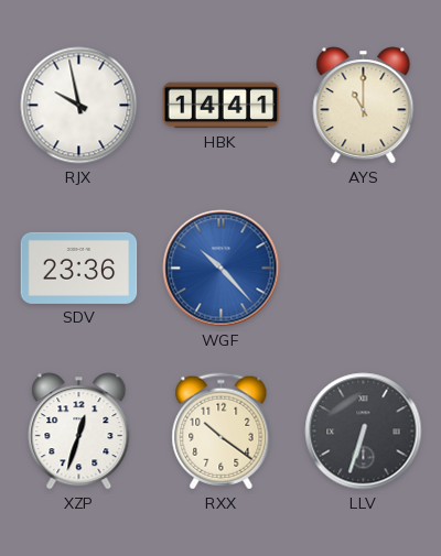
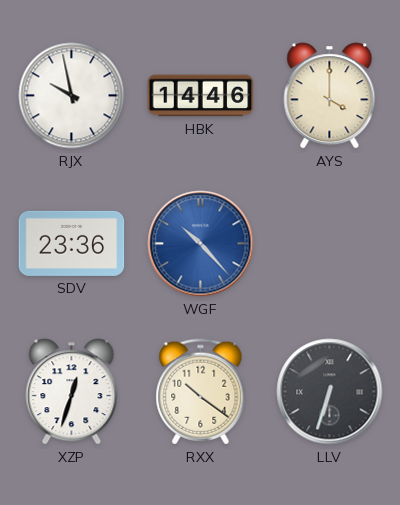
HBK: 14:41 -> 14:46 (201, 96)
AYS: 11:00 -> 4:00 (330, 96)
